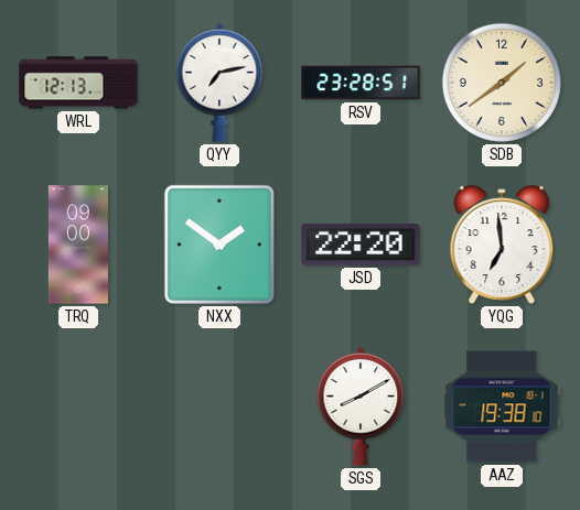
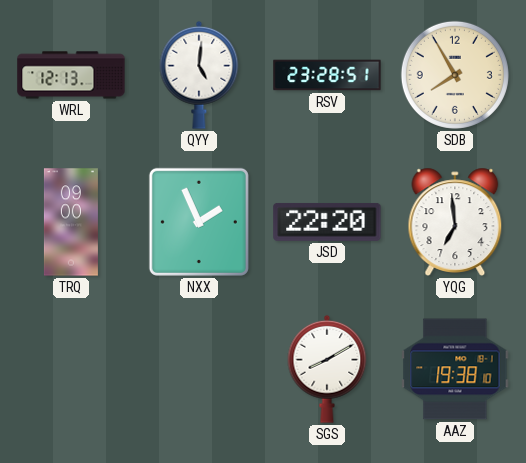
QYY: 7:13 -> 5:01 (199, 75)
SDB: 1:39 -> 7:55 (455, 75)
NXX: 1:51 -> 1:56 (199, 222)
